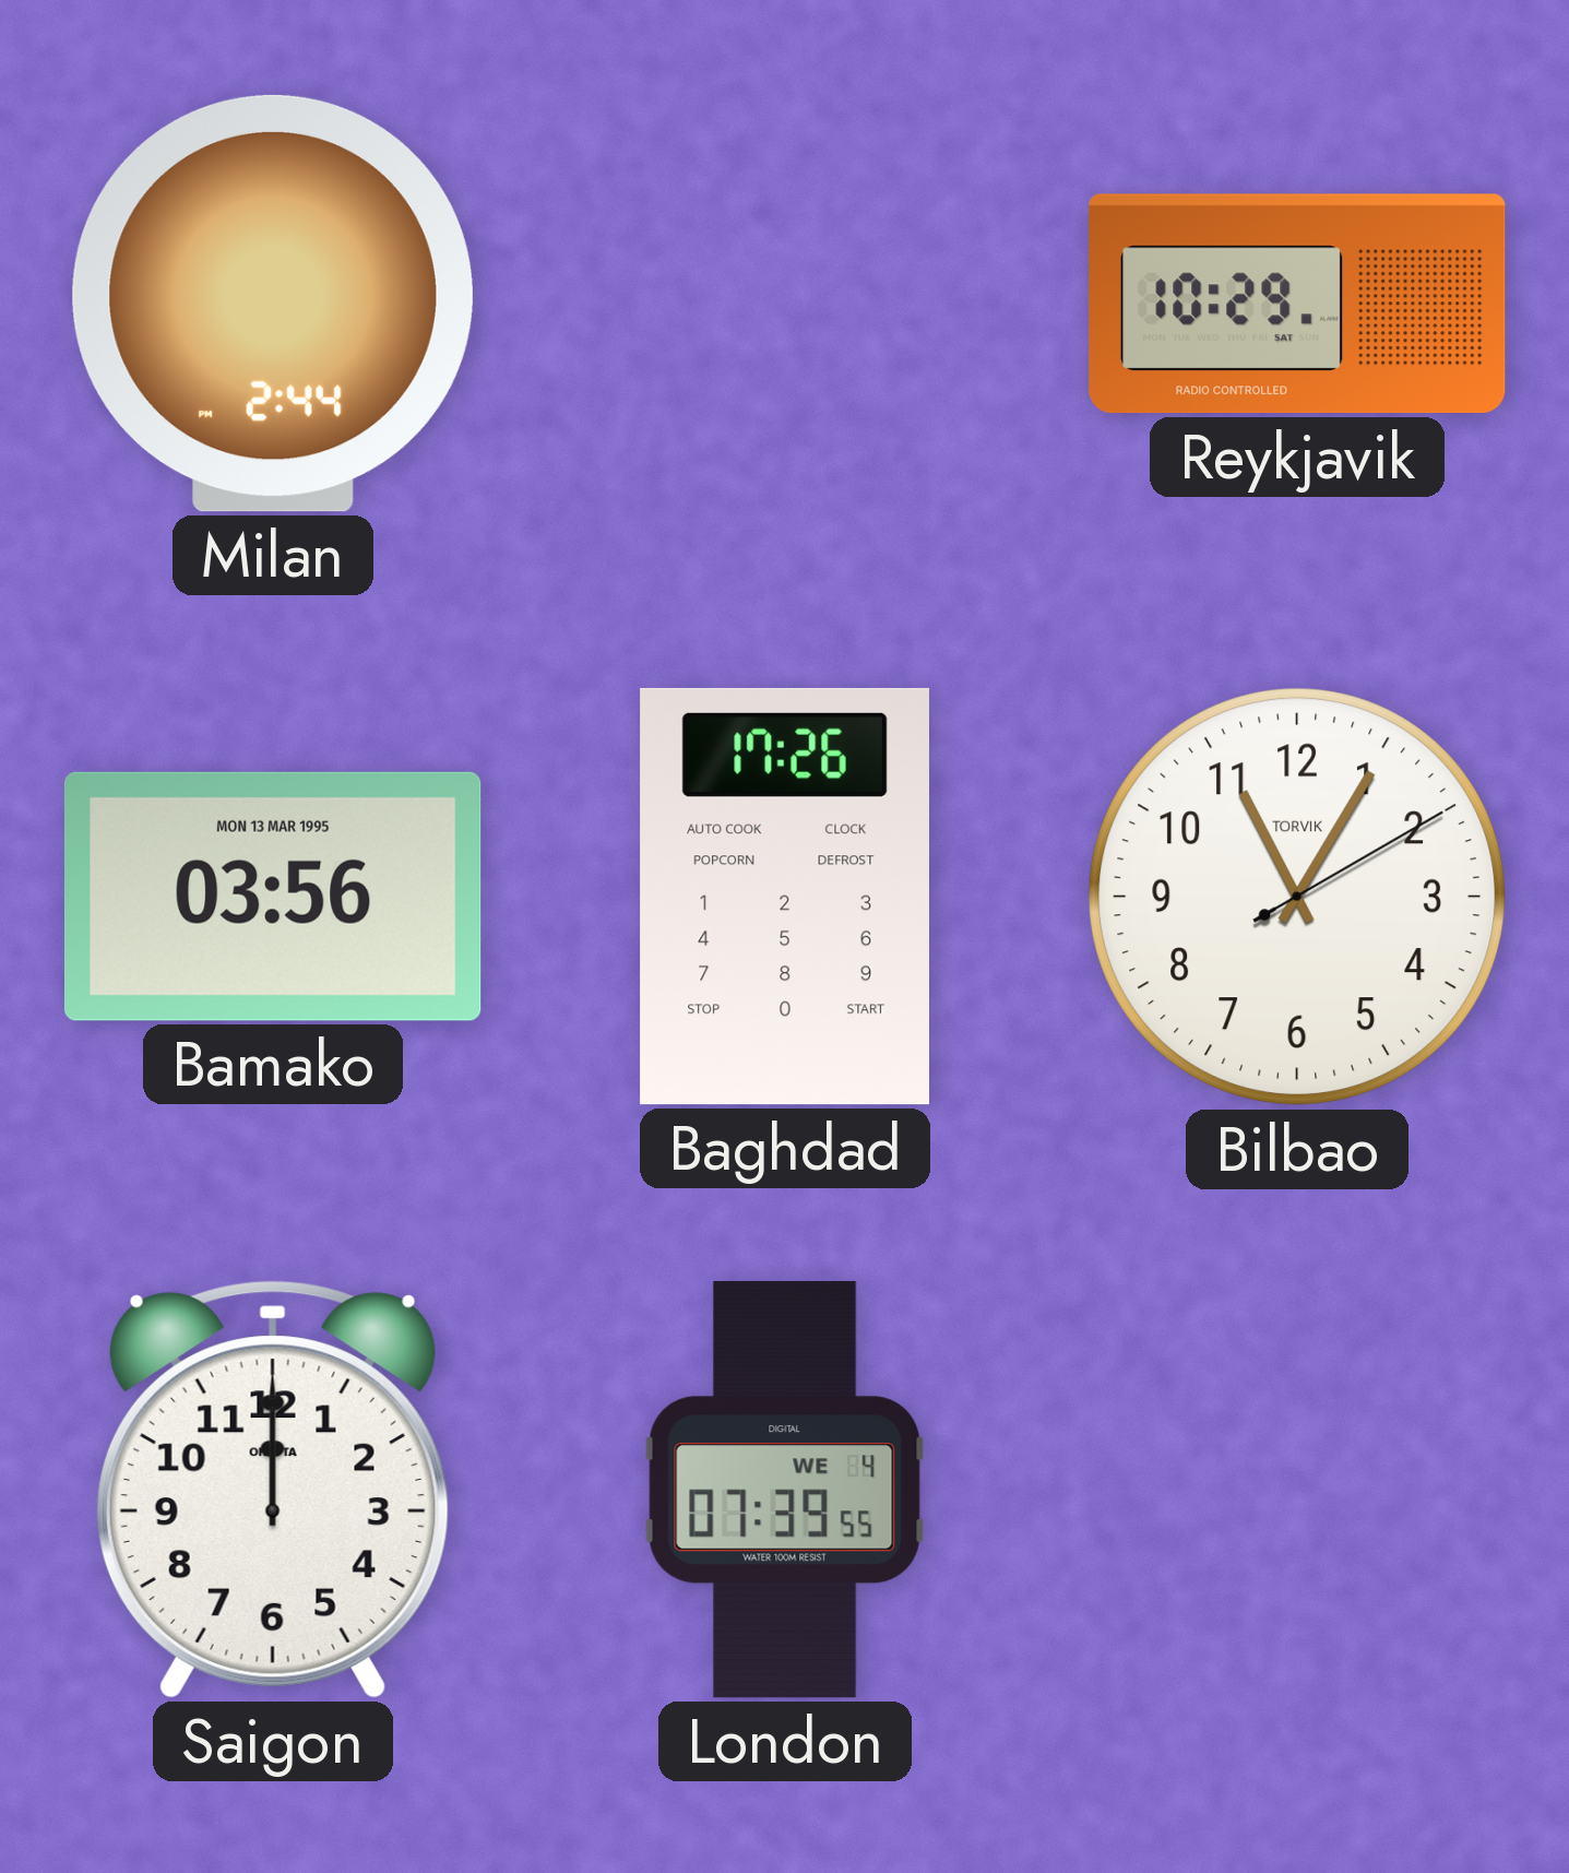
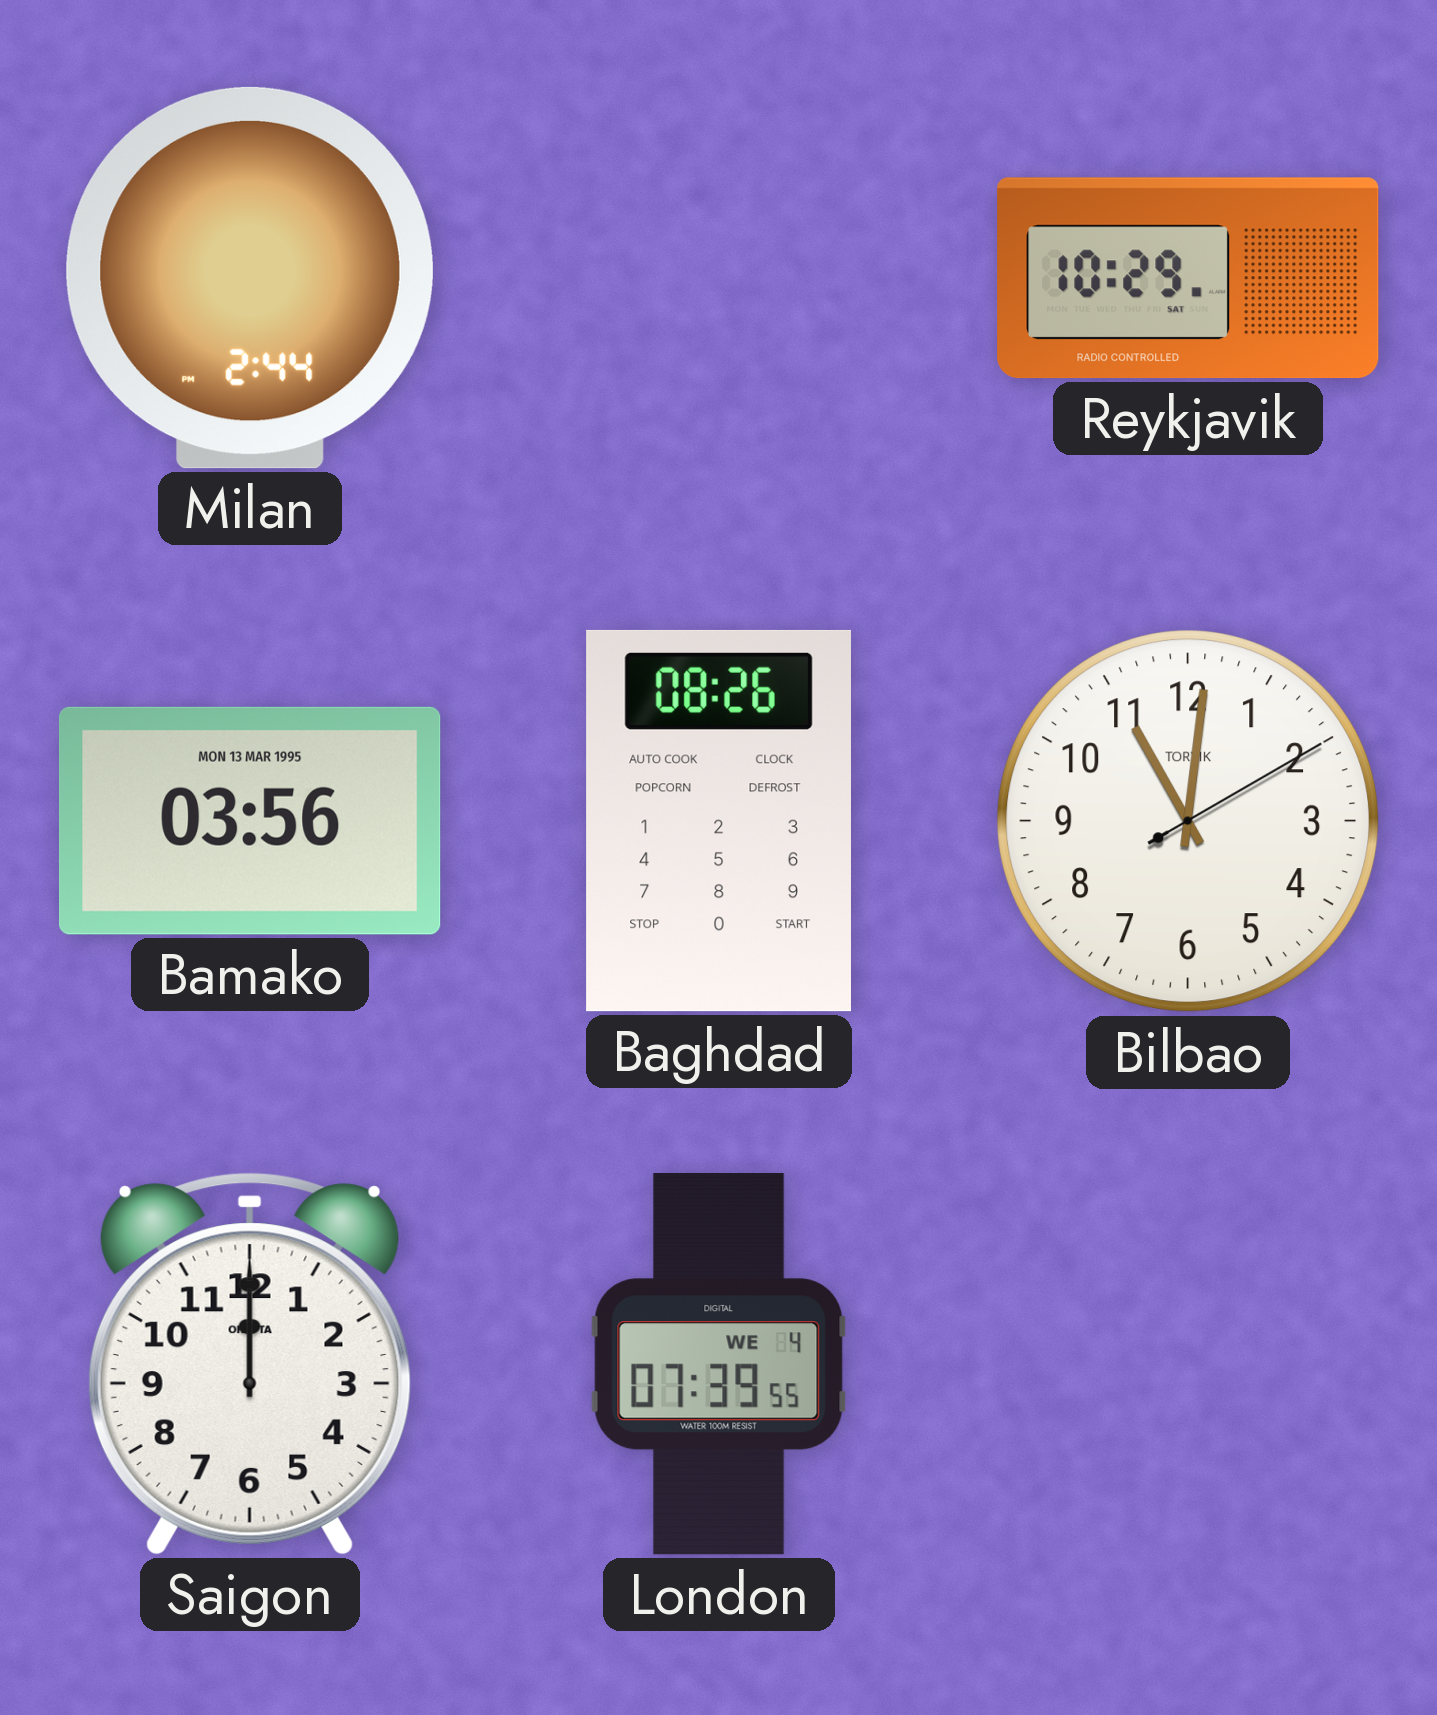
Baghdad: 17:26 -> 08:26 (719, 821)
Bilbao: 11:05 -> 11:01 (1188, 821)
